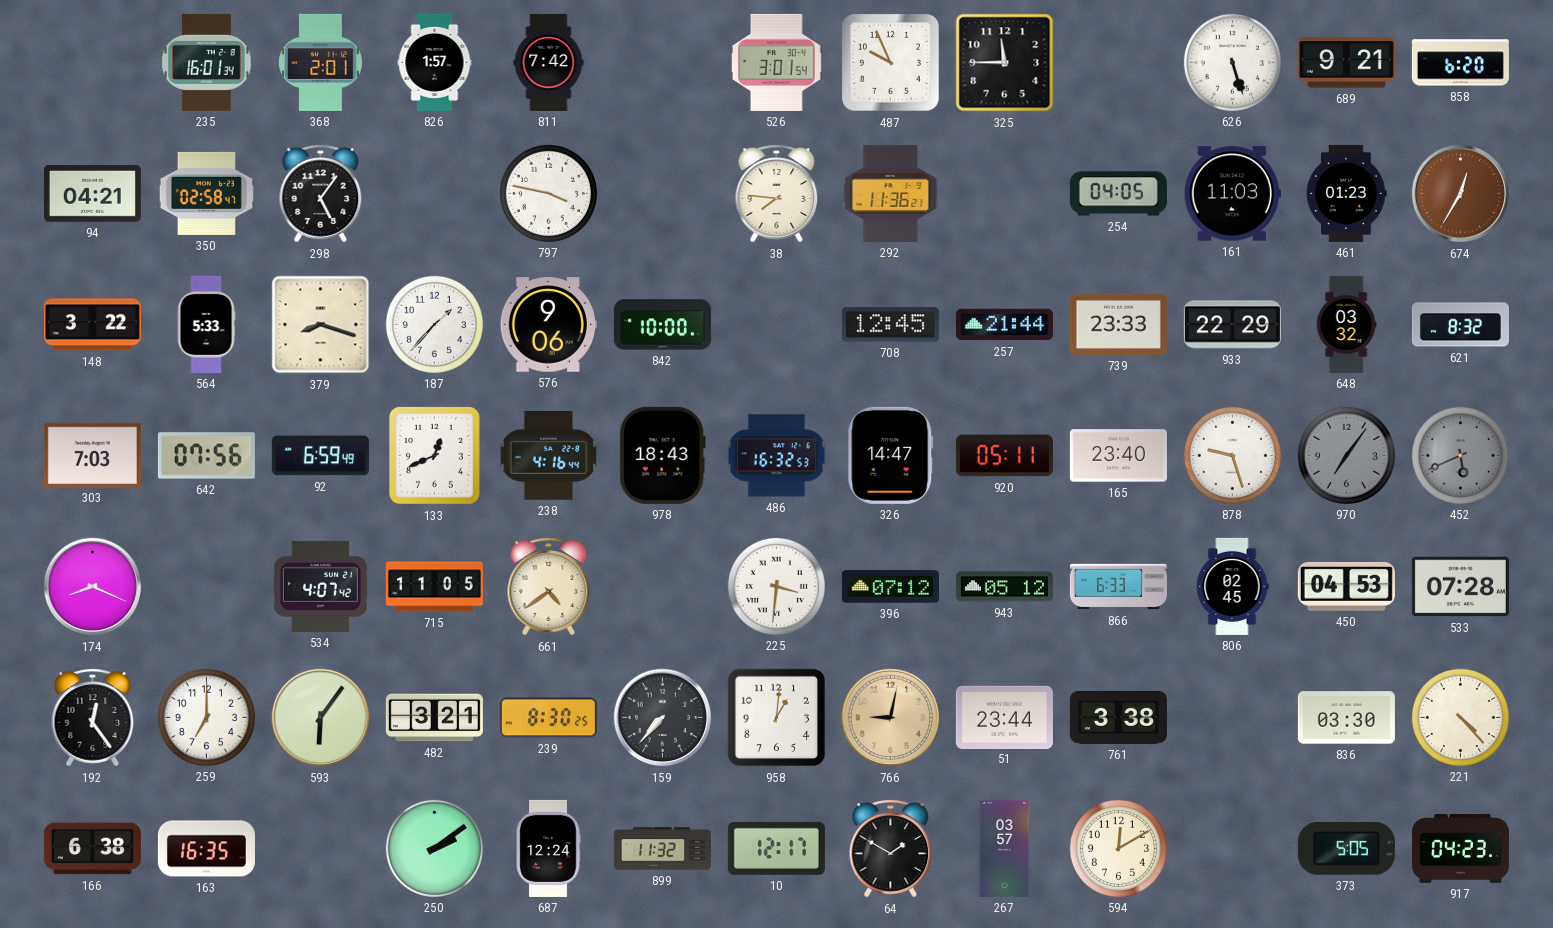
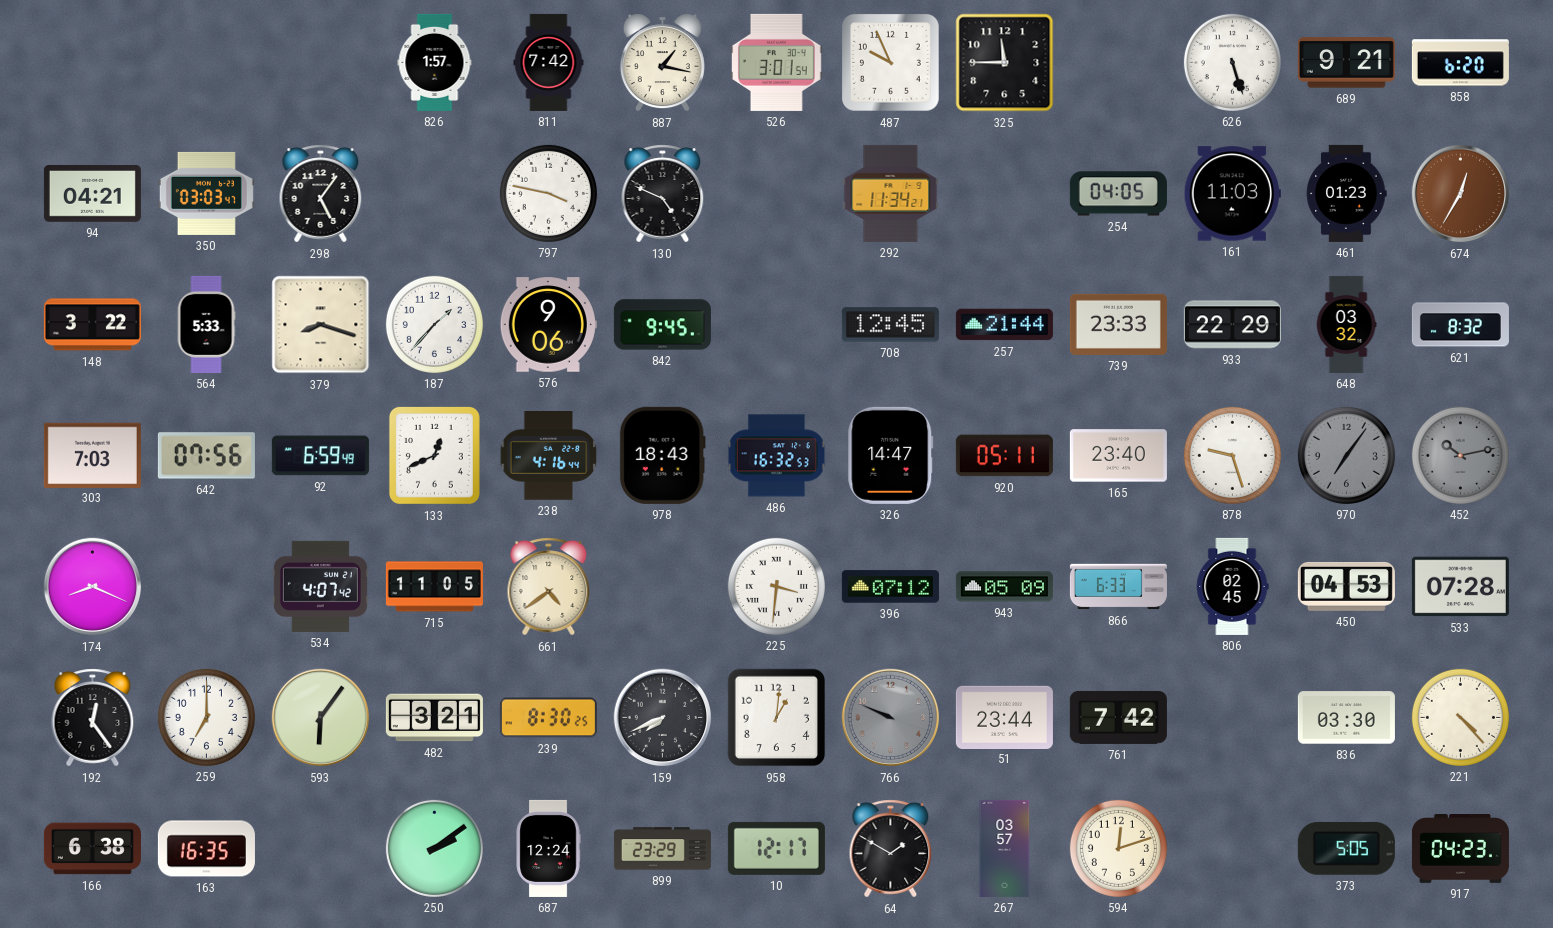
235: 16:01 -> none (207, 62)
368: 2:01 -> none (320, 62)
887: none -> 1:17 (662, 63)
350: 02:58 -> 03:03 (206, 193)
130: none -> 4:49 (663, 194)
38: 7:46 -> none (777, 194)
292: 11:36 -> 11:34 (891, 193)
842: 10:00 -> 9:45 (662, 325)
452: 5:41 -> 10:13 (1460, 455)
943: 05:12 -> 05:09 (1004, 587)
159: 7:37 -> 7:41 (663, 718)
766: 9:02 -> 9:49 (891, 718)
766 dial: champagne -> grey (891, 718)
761: 3:38 -> 7:42 (1118, 717)
899: 11:32 -> 23:29 (662, 849)
594: 12:10 -> 12:12 (1118, 848)
